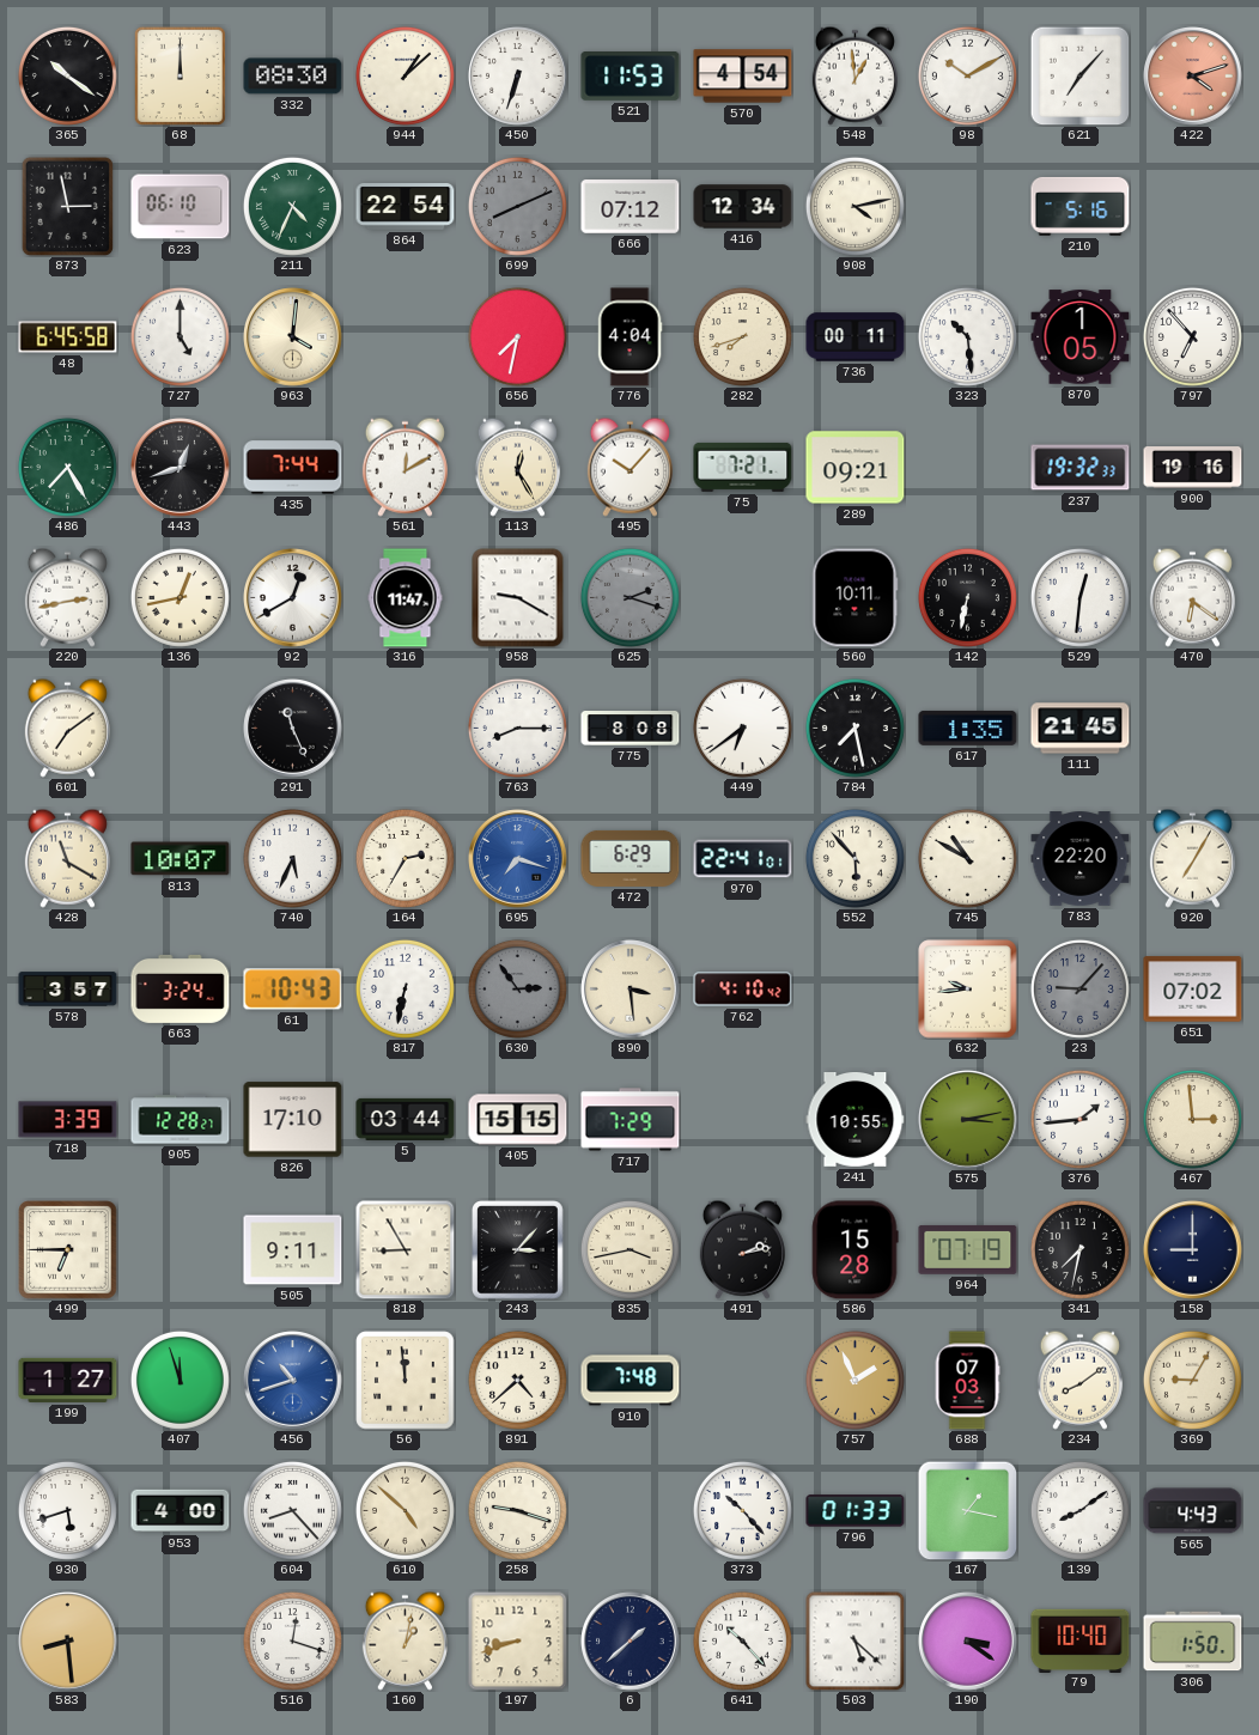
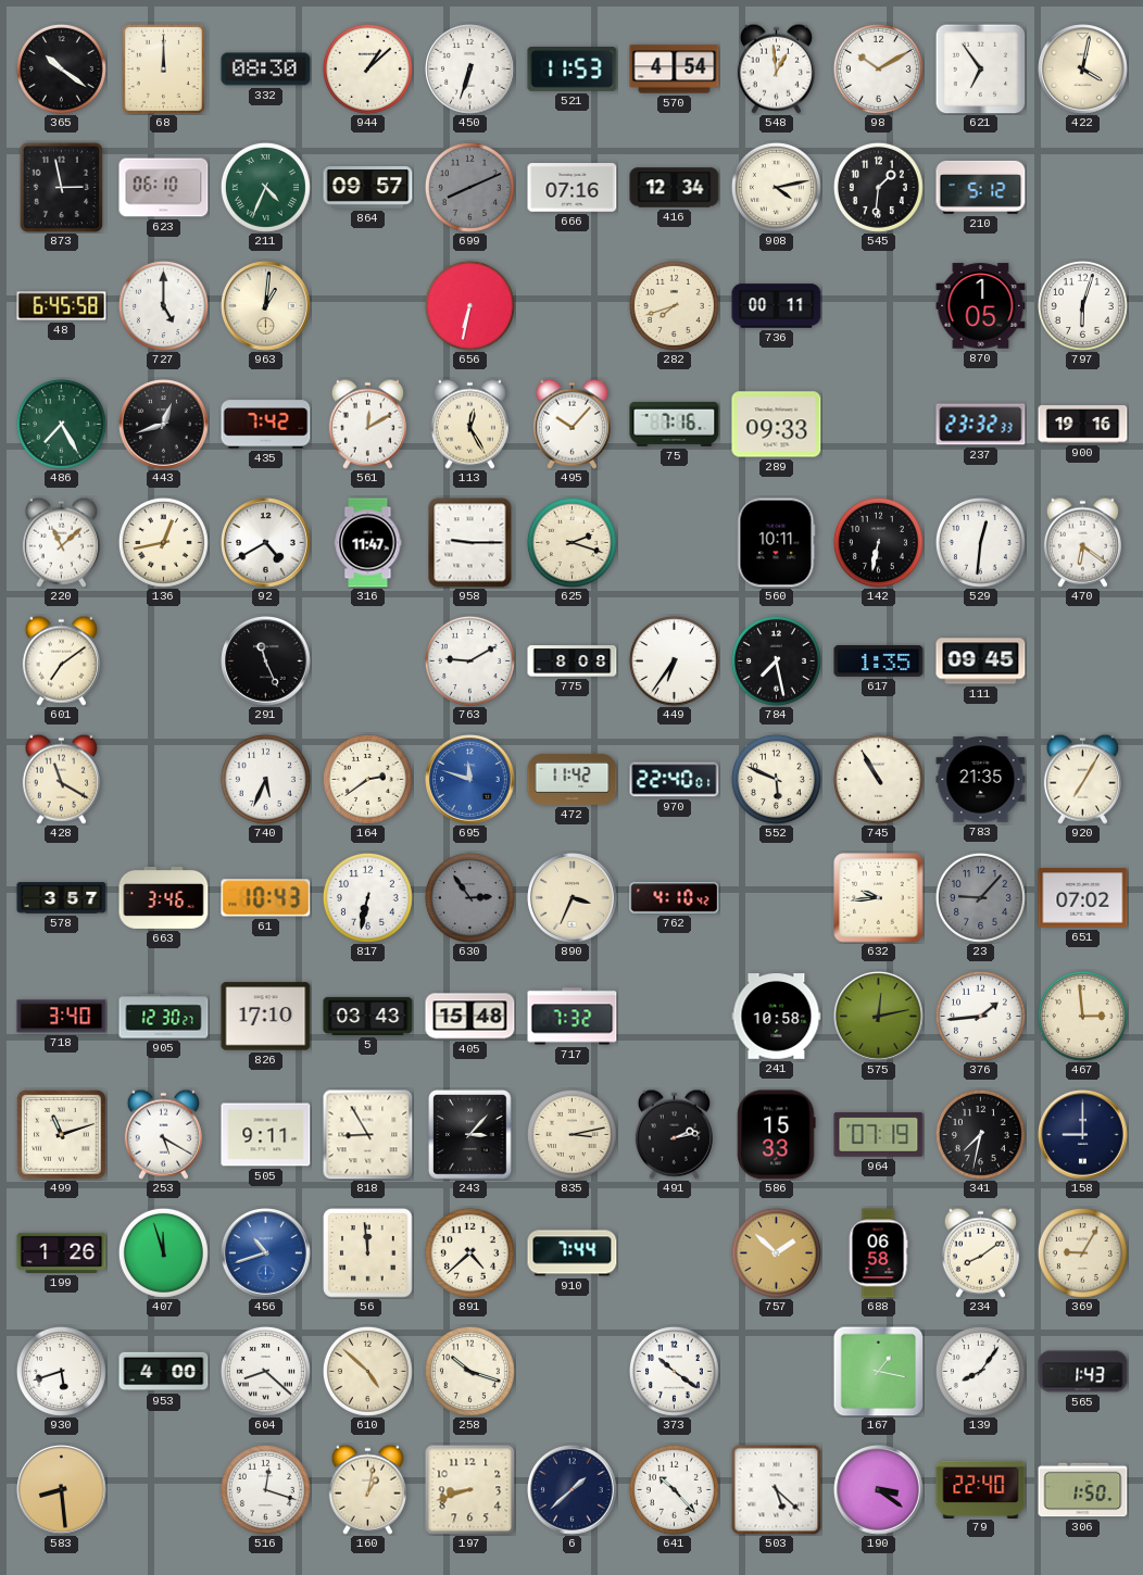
621: 7:07 -> 6:54 (980, 68)
422: 4:12 -> 4:02 (1083, 70)
422 dial: salmon -> cream (1083, 70)
864: 22:54 -> 09:57 (368, 188)
666: 07:12 -> 07:16 (573, 188)
545: none -> 1:31 (878, 187)
210: 5:16 -> 5:12 (981, 187)
963: 4:01 -> 1:01 (266, 306)
656: 7:32 -> 6:32 (469, 305)
776: 4:04 -> none (629, 337)
323: 10:29 -> none (967, 336)
797: 6:53 -> 6:03 (1082, 305)
435: 7:44 -> 7:42 (266, 425)
75: 7:21 -> 7:16 (675, 424)
289: 09:21 -> 09:33 (777, 425)
237: 19:32 -> 23:32 (981, 425)
220: 2:43 -> 11:08 (61, 542)
92: 12:40 -> 4:40 (266, 543)
958: 9:20 -> 9:15 (470, 543)
625 dial: grey -> cream (571, 542)
763: 8:15 -> 9:10 (469, 660)
449: 6:39 -> 6:36 (674, 660)
111: 21:45 -> 09:45 (981, 661)
813: 10:07 -> none (181, 859)
164: 2:35 -> 2:39 (367, 779)
695: 7:18 -> 11:48 (470, 780)
472: 6:29 -> 11:42 (573, 779)
970: 22:41 -> 22:40 (675, 780)
552: 5:53 -> 5:49 (776, 779)
745: 10:50 -> 10:55 (878, 779)
783: 22:20 -> 21:35 (981, 780)
663: 3:24 -> 3:46 (164, 897)
890: 3:29 -> 3:34 (573, 898)
718: 3:39 -> 3:40 (62, 1017)
905: 12:28 -> 12:30 (164, 1017)
5: 03:44 -> 03:43 (368, 1016)
405: 15:15 -> 15:48 (470, 1017)
717: 7:29 -> 7:32 (573, 1017)
241: 10:55 -> 10:58 (777, 1017)
575: 3:13 -> 12:13 (879, 1017)
499: 6:45 -> 11:12 (62, 1135)
253: none -> 5:20 (163, 1134)
835: 3:43 -> 3:13 (571, 1134)
586: 15:28 -> 15:33 (776, 1135)
199: 1:27 -> 1:26 (62, 1252)
910: 7:48 -> 7:44 (573, 1253)
757: 1:56 -> 1:52 (776, 1252)
688: 07:03 -> 06:58 (878, 1253)
604: 8:23 -> 8:22 (265, 1371)
258: 9:18 -> 10:18 (469, 1371)
373: 10:23 -> 10:21 (674, 1371)
796: 01:33 -> none (856, 1511)
139: 8:09 -> 8:06 (980, 1371)
565: 4:43 -> 1:43 (1083, 1372)
79: 10:40 -> 22:40 (981, 1489)
